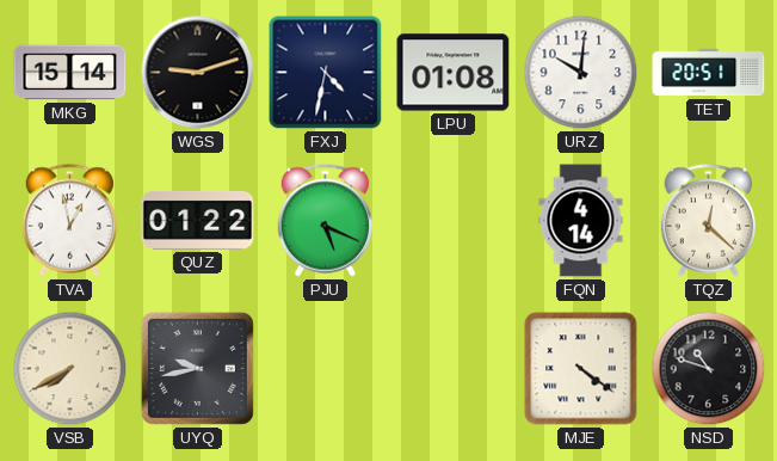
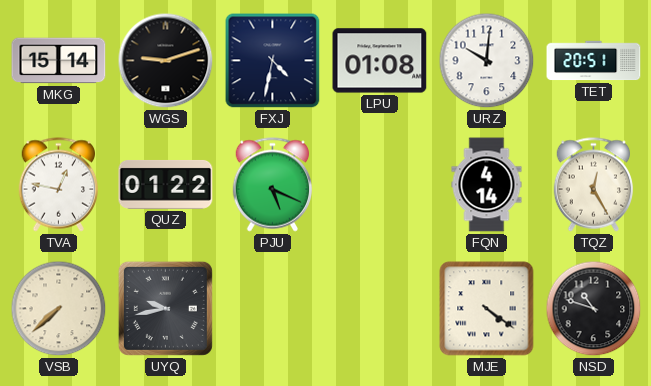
TVA: 12:58 -> 12:47 (58, 185)
TQZ: 12:22 -> 12:25 (593, 185)
VSB: 7:40 -> 7:38 (59, 309)
